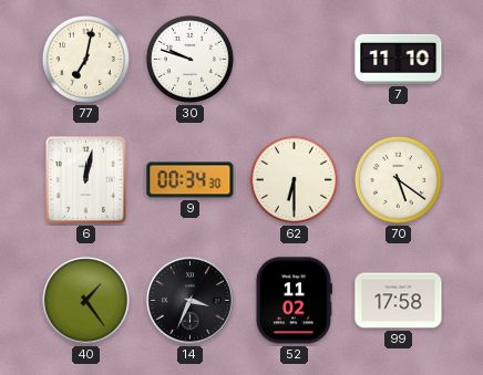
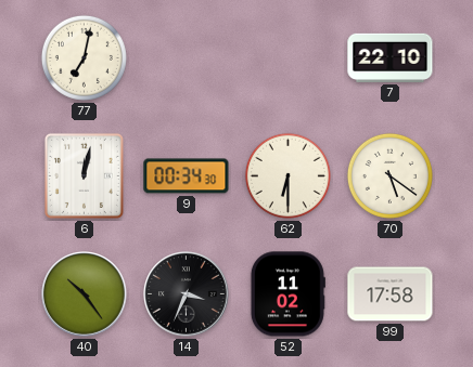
30: 9:48 -> none (189, 59)
7: 11:10 -> 22:10 (391, 57)
40: 1:24 -> 10:24 (85, 294)
